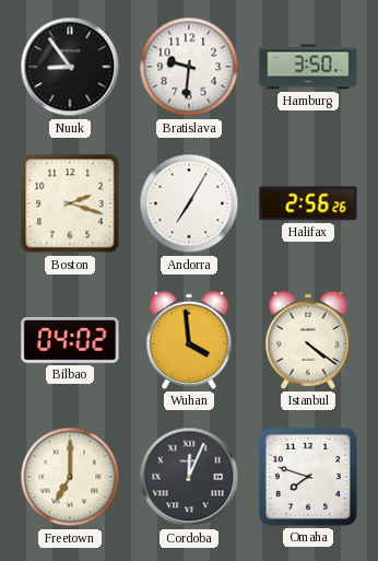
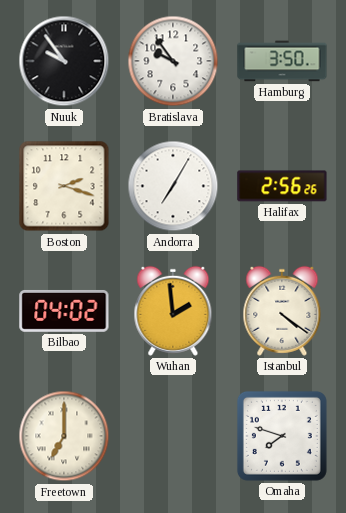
Nuuk: 8:54 -> 9:54 (64, 61)
Bratislava: 9:31 -> 9:54 (173, 61)
Wuhan: 3:59 -> 1:59 (173, 311)
Cordoba: 12:04 -> none (189, 477)
